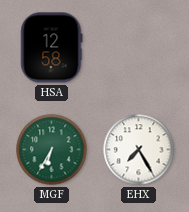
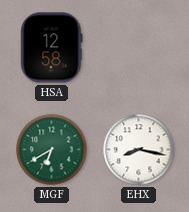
MGF: 6:35 -> 6:40 (52, 150)
EHX: 7:25 -> 8:17 (139, 150)
